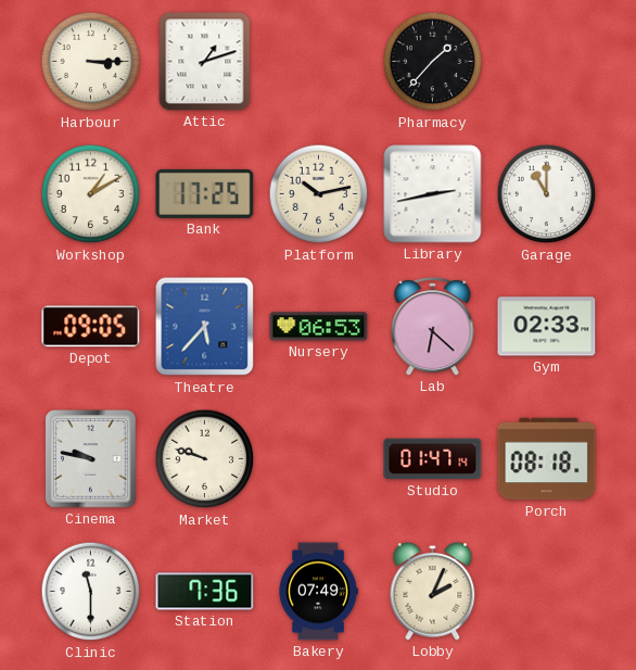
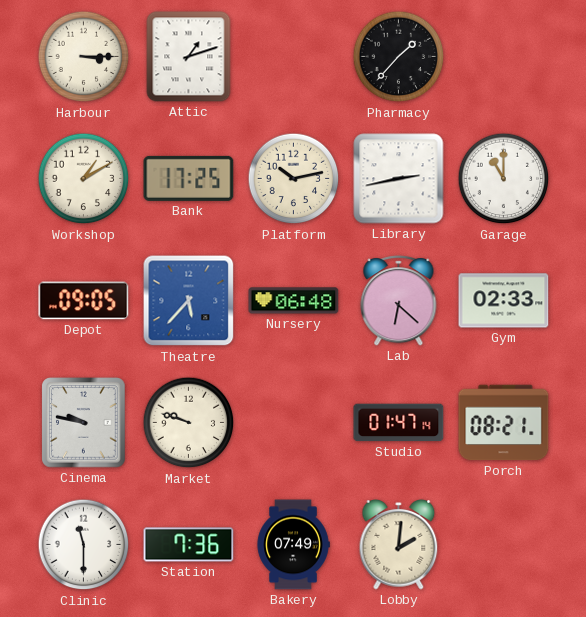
Nursery: 06:53 -> 06:48 (294, 301)
Porch: 08:18 -> 08:21 (504, 423)
Lobby: 2:04 -> 2:01 (399, 545)
